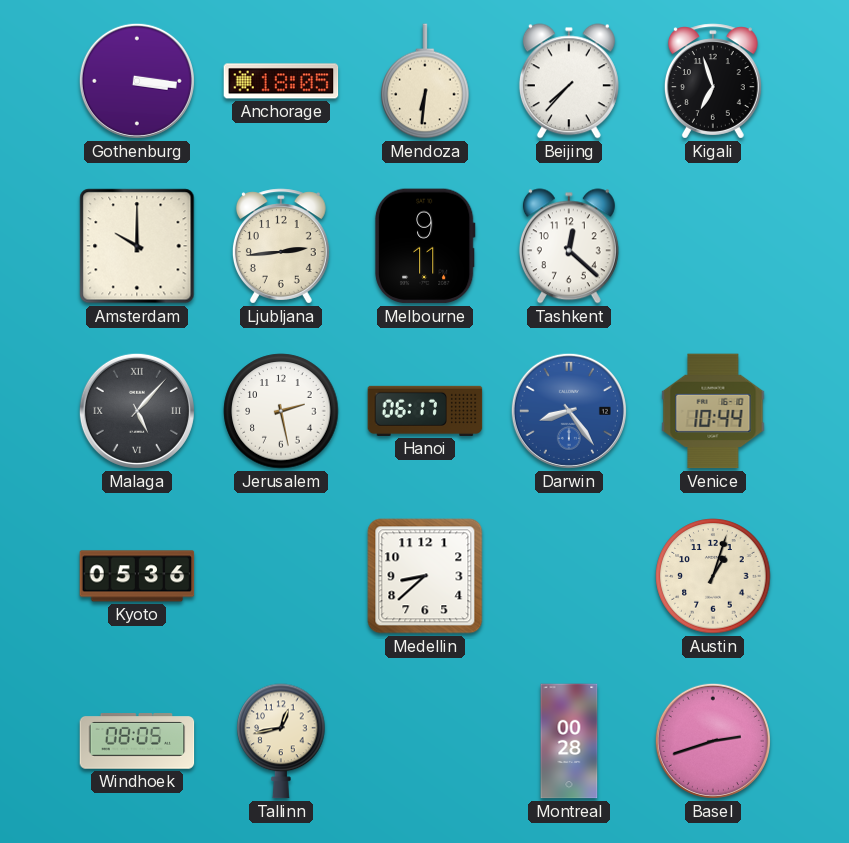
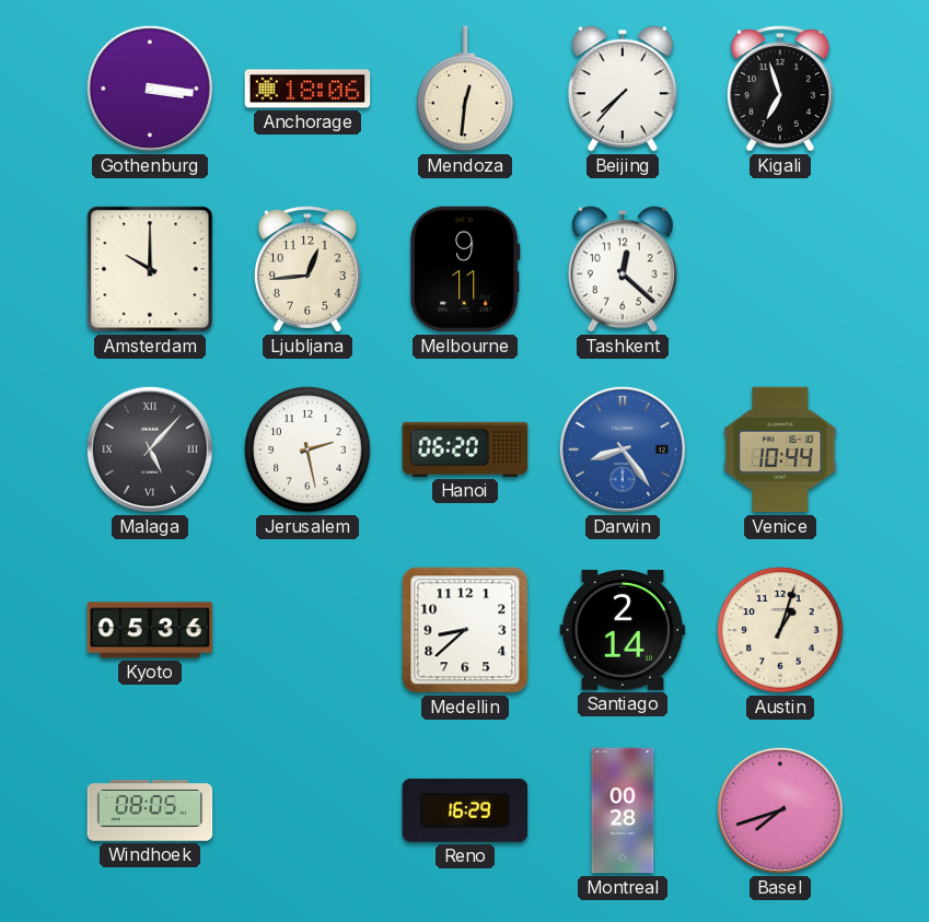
Anchorage: 18:05 -> 18:06 (307, 89)
Mendoza: 6:31 -> 12:31 (465, 89)
Ljubljana: 2:44 -> 12:44 (307, 269)
Hanoi: 06:17 -> 06:20 (465, 450)
Santiago: none -> 2:14 (623, 631)
Tallinn: 12:43 -> none (281, 741)
Reno: none -> 16:29 (465, 810)
Basel: 2:42 -> 7:42 (780, 810)
